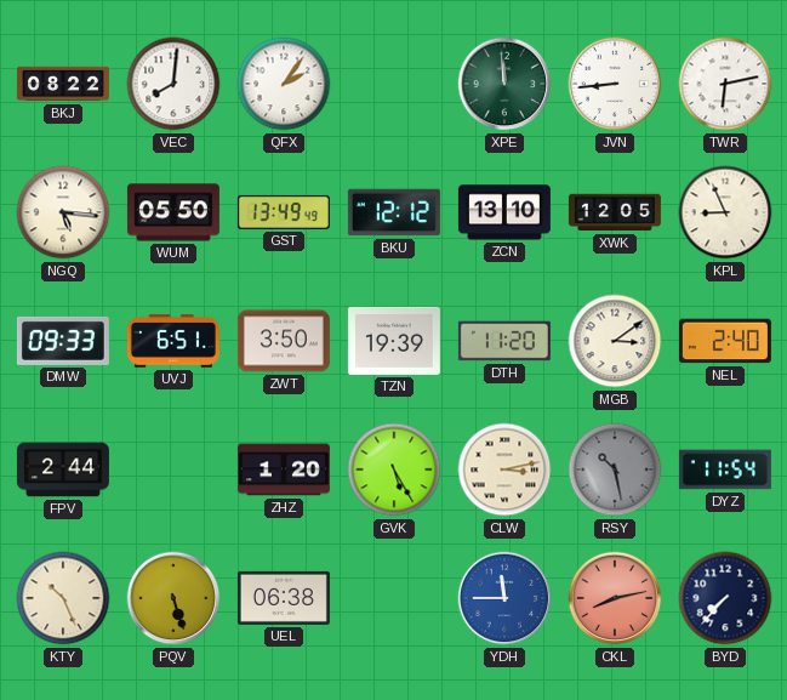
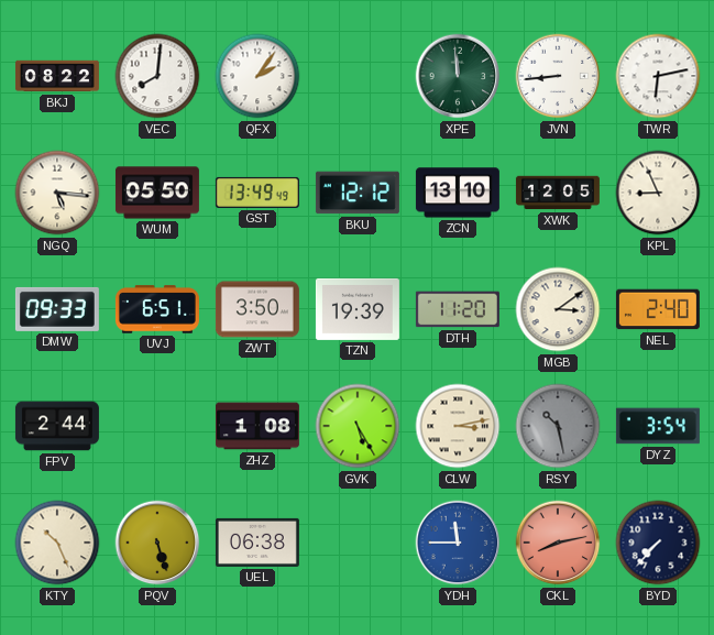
ZHZ: 1:20 -> 1:08 (257, 426)
DYZ: 11:54 -> 3:54 (658, 426)
